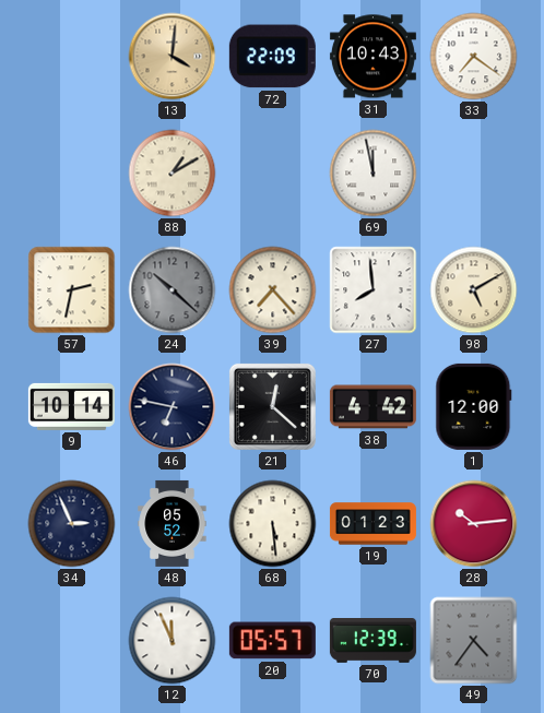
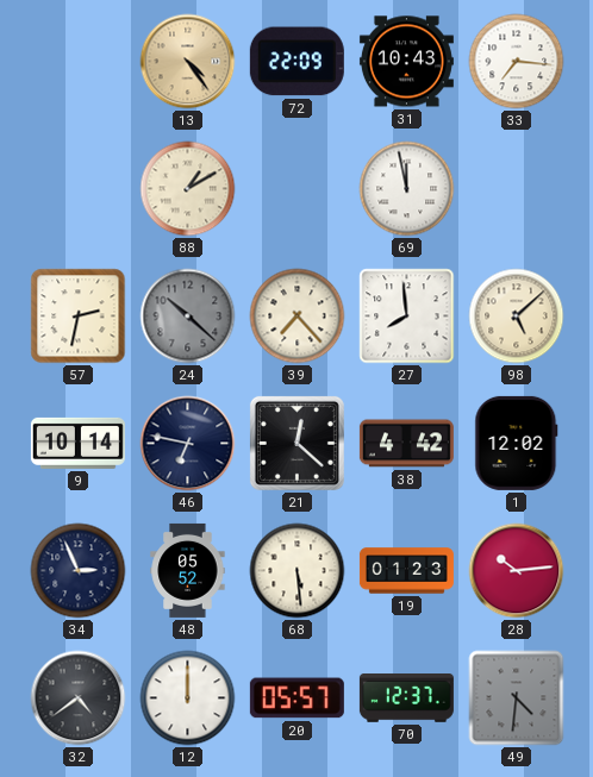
13: 4:01 -> 4:24 (188, 62)
33: 7:21 -> 7:16 (517, 62)
98: 5:10 -> 5:08 (517, 317)
1: 12:00 -> 12:02 (517, 443)
32: none -> 4:39 (79, 698)
12: 11:56 -> 12:00 (188, 698)
70: 12:39 -> 12:37 (406, 698)
49: 4:36 -> 4:31 (517, 698)
